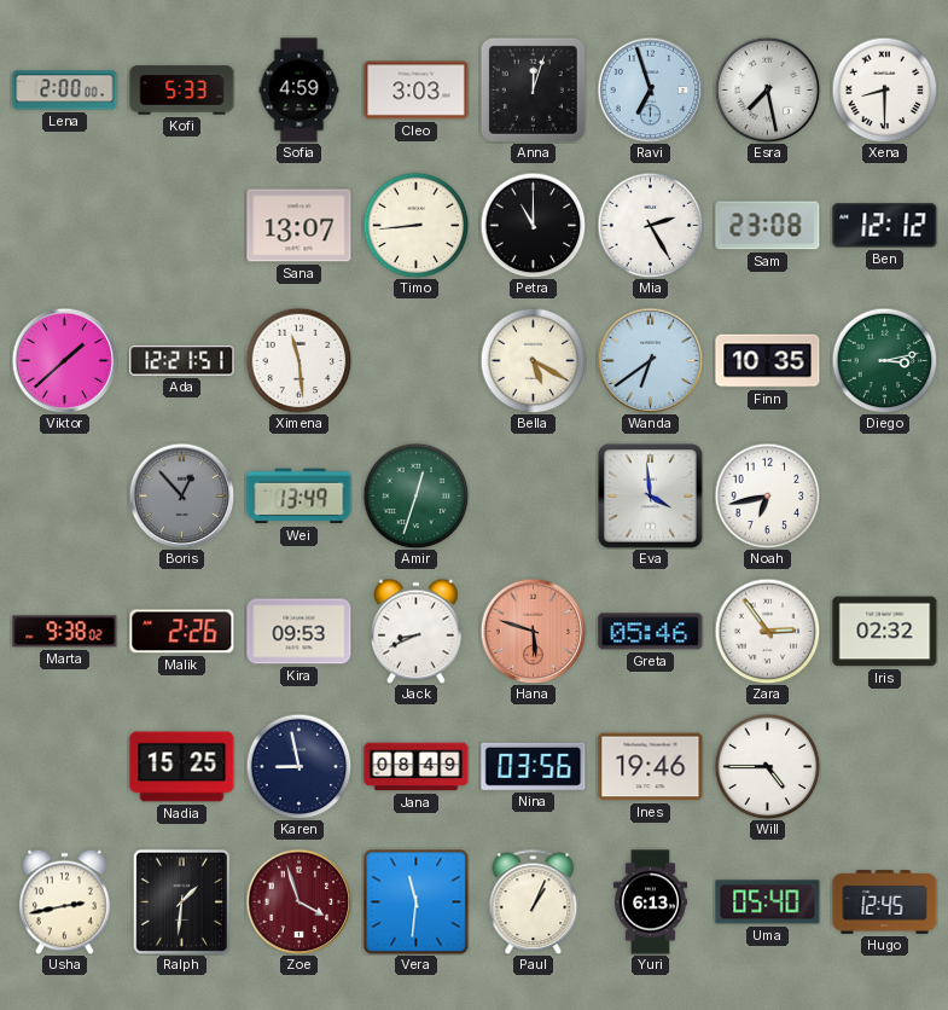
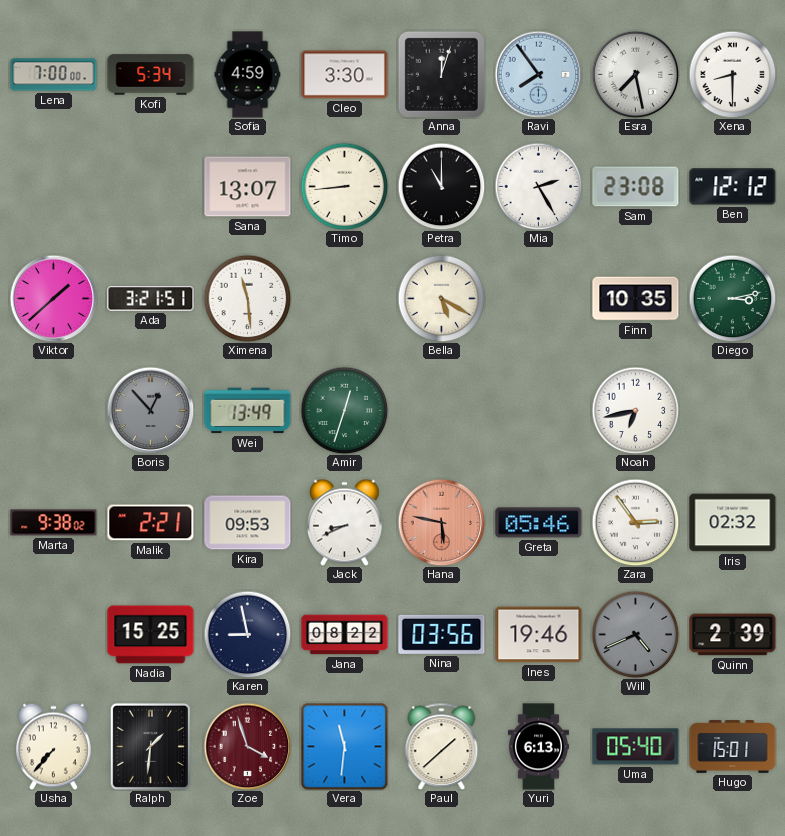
Lena: 2:00 -> 7:00 (54, 75)
Kofi: 5:33 -> 5:34 (151, 75)
Cleo: 3:03 -> 3:30 (345, 75)
Ravi: 6:57 -> 7:54 (538, 74)
Ada: 12:21 -> 3:21 (151, 299)
Wanda: 6:39 -> none (650, 360)
Eva: 3:59 -> none (651, 497)
Malik: 2:26 -> 2:21 (151, 523)
Hana: 5:48 -> 5:47 (441, 522)
Jana: 08:49 -> 08:22 (345, 635)
Will: 4:45 -> 4:41 (635, 634)
Will dial: white -> grey (635, 634)
Quinn: none -> 2:39 (733, 635)
Usha: 2:43 -> 7:37 (53, 746)
Paul: 1:04 -> 1:38 (442, 746)
Hugo: 12:45 -> 15:01 (733, 747)
